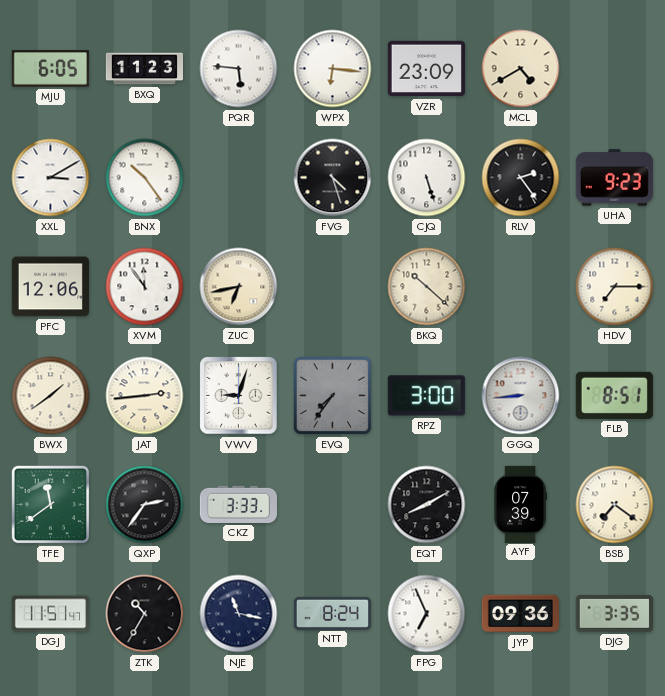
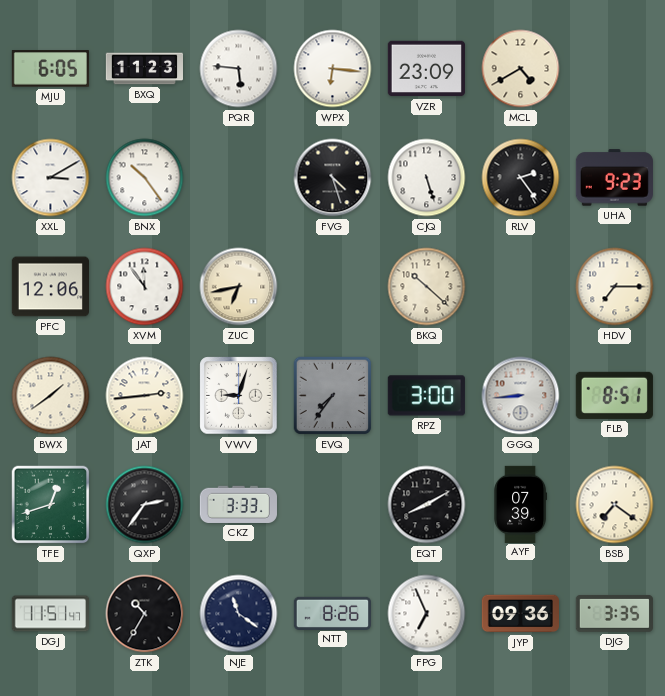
TFE: 11:39 -> 12:42 (51, 505)
NJE: 11:17 -> 11:21 (239, 614)
NTT: 8:24 -> 8:26 (332, 613)
